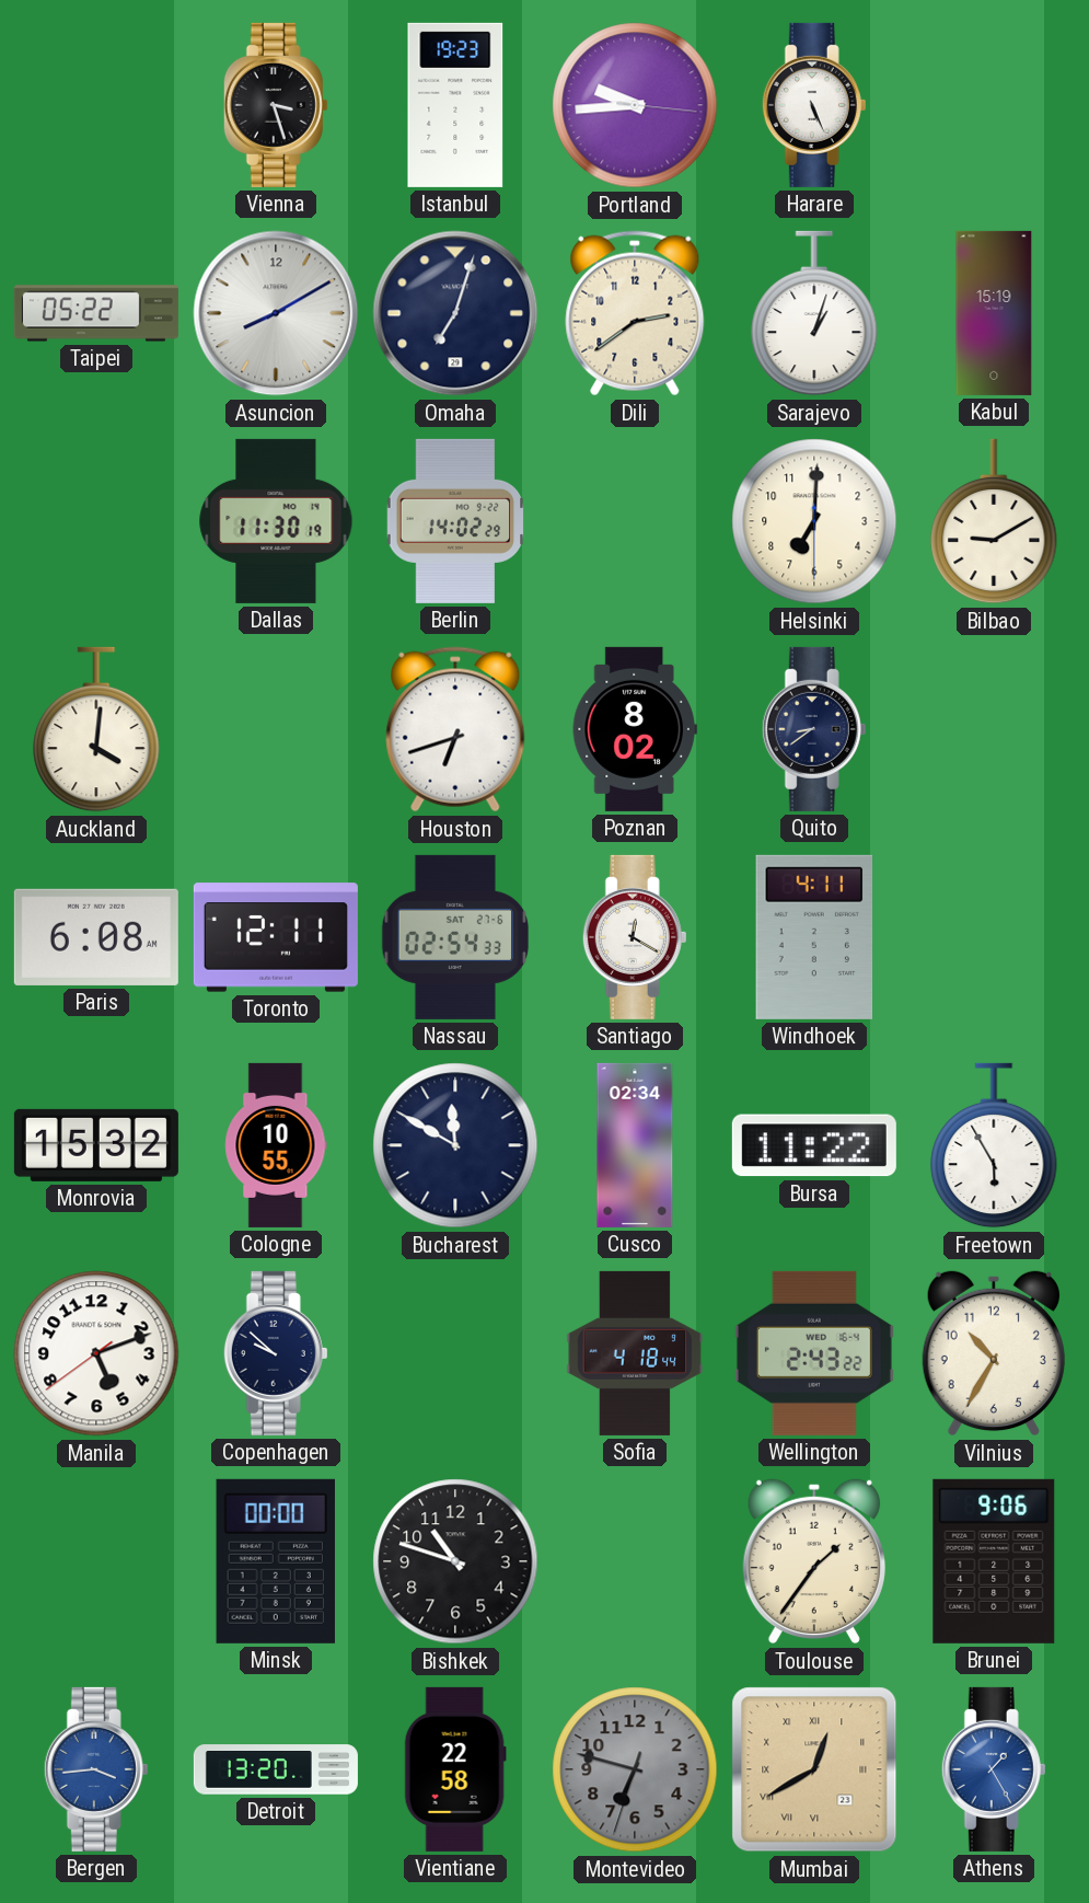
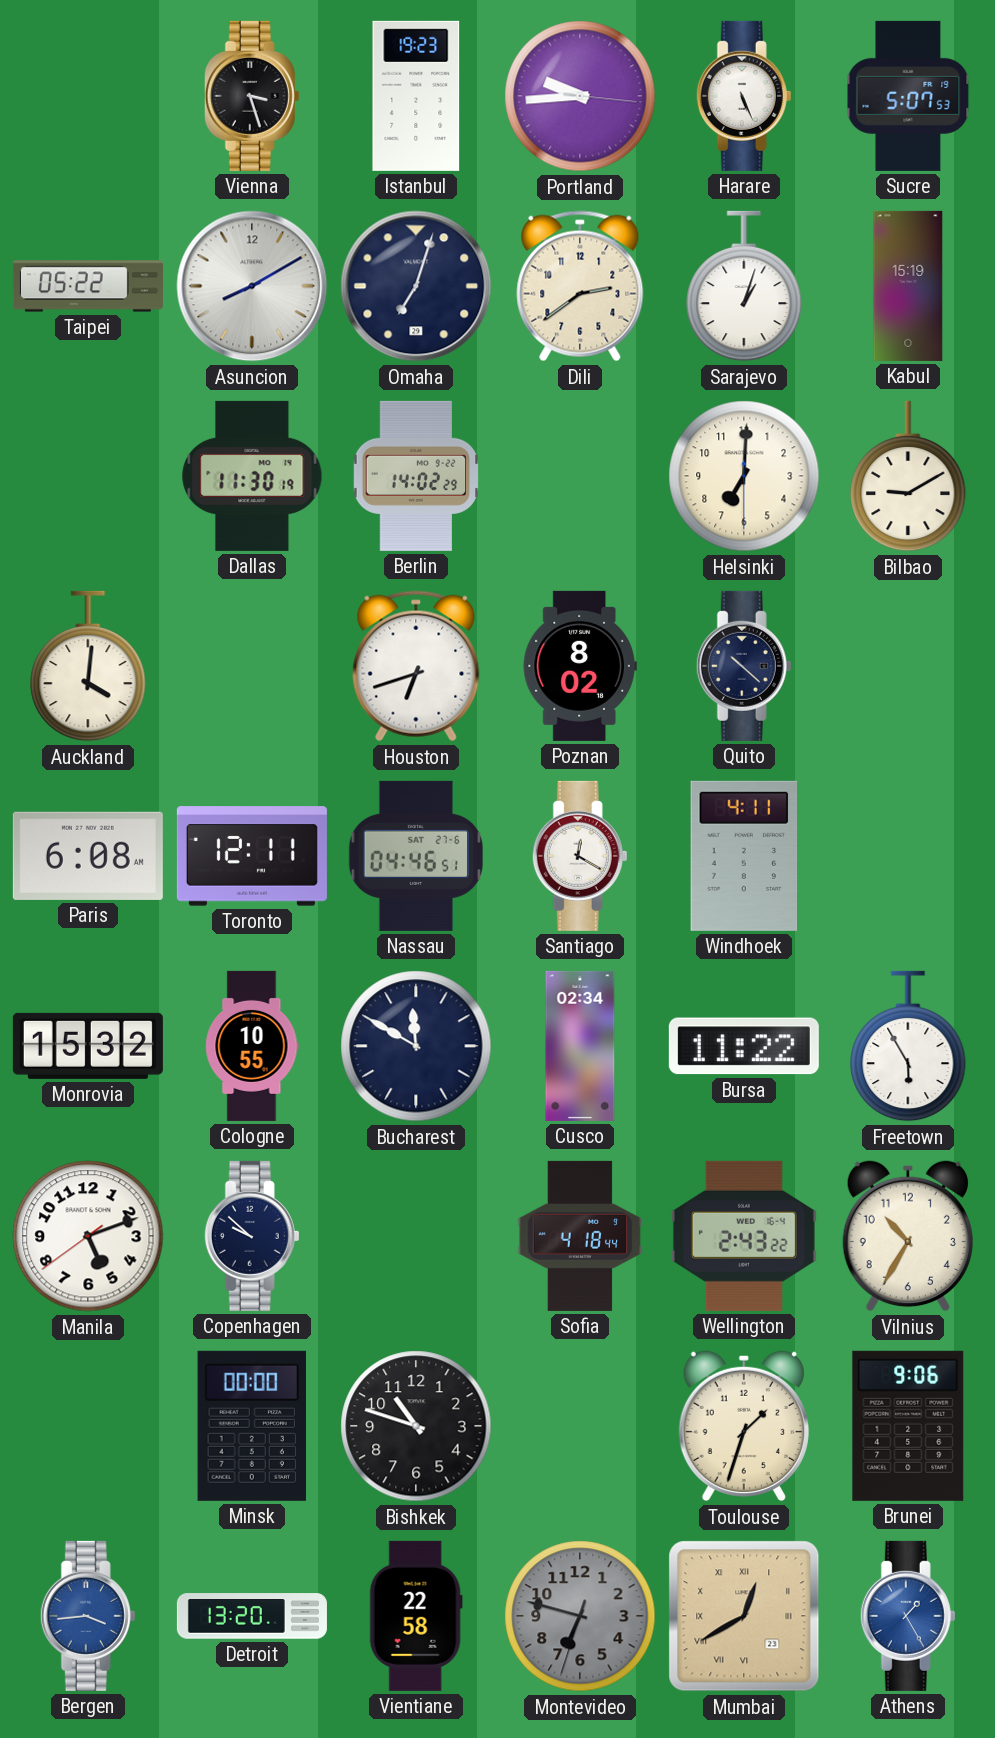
Sucre: none -> 5:07 (908, 96)
Quito: 8:39 -> 10:22 (744, 666)
Nassau: 02:54 -> 04:46 (415, 856)
Toulouse: 1:36 -> 1:33 (744, 1426)
